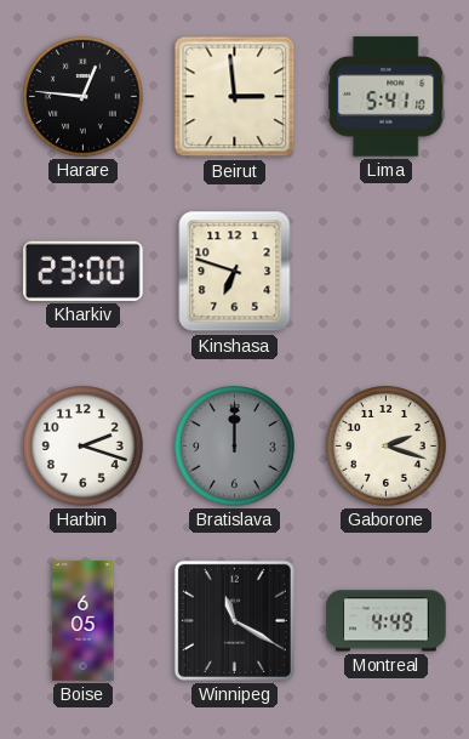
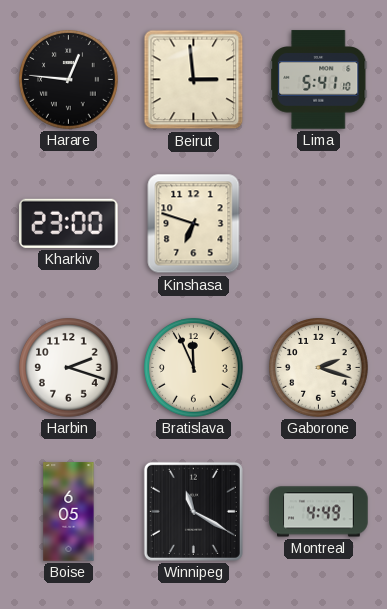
Bratislava: 12:00 -> 11:56 (194, 368)
Bratislava dial: grey -> cream (194, 368)
